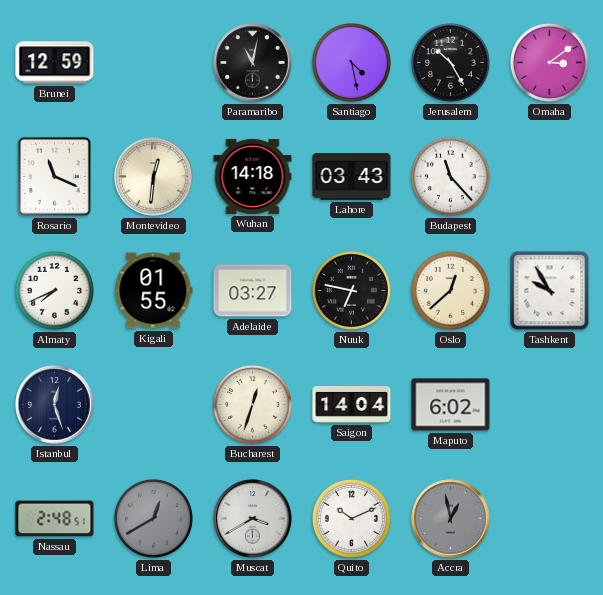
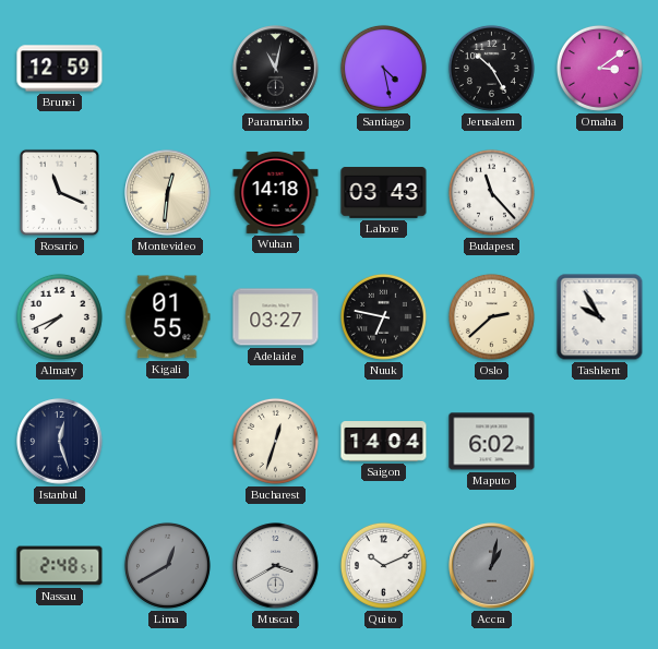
Oslo: 12:38 -> 2:38 (491, 316)
Accra: 12:58 -> 1:02 (492, 566)
